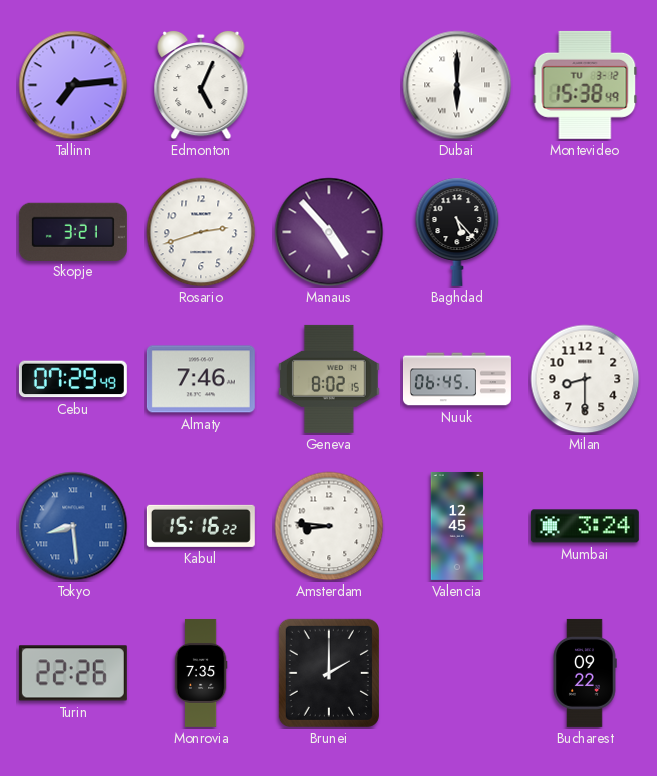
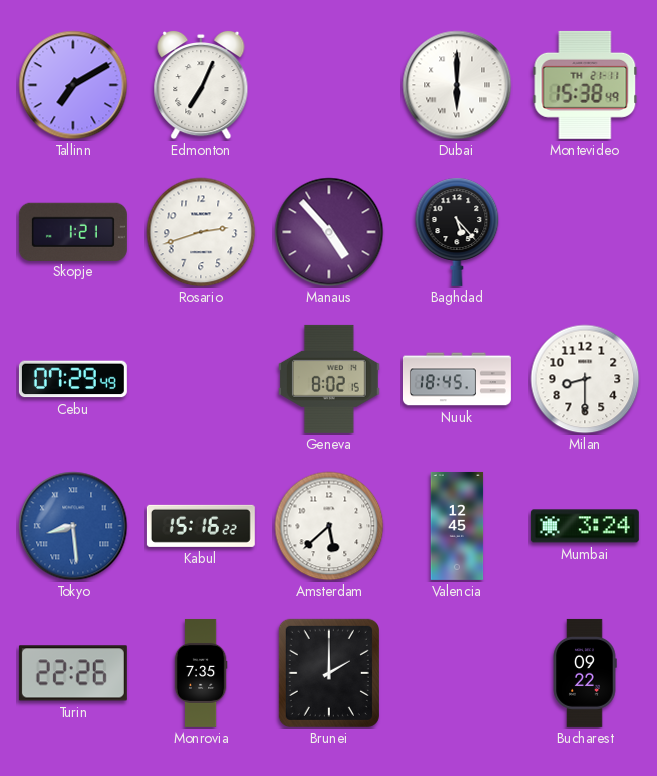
Tallinn: 7:14 -> 7:10 (73, 85)
Edmonton: 5:04 -> 7:04 (201, 85)
Montevideo date: TU 3-12 -> TH 21-11 (585, 85)
Skopje: 3:21 -> 1:21 (73, 231)
Almaty: 7:46 -> none (201, 379)
Nuuk: 06:45 -> 18:45 (457, 379)
Amsterdam: 8:46 -> 5:38 (329, 526)
